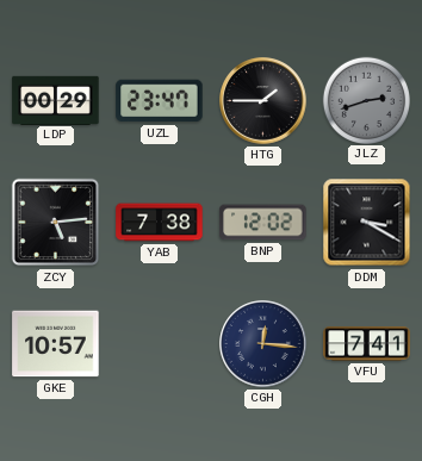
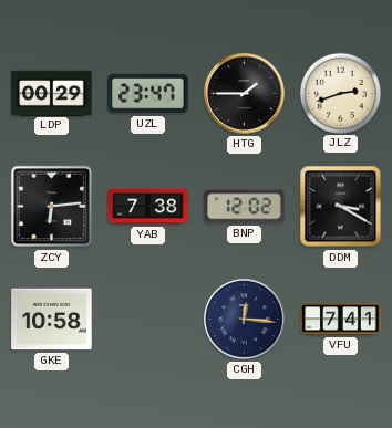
JLZ dial: grey -> cream (340, 93)
ZCY: 5:14 -> 6:14 (52, 207)
GKE: 10:57 -> 10:58 (52, 320)
